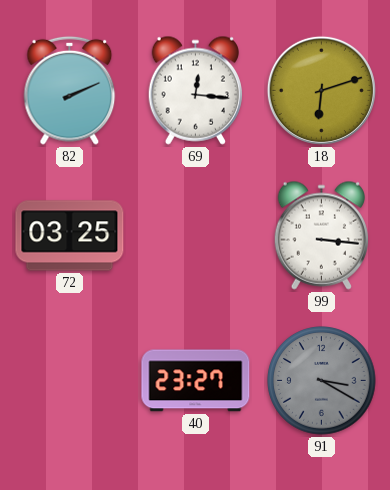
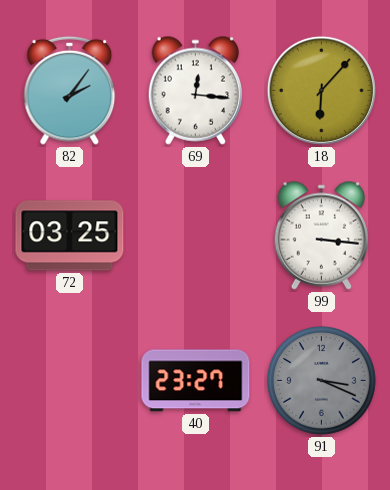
82: 2:11 -> 2:06 (70, 90)
18: 6:12 -> 6:07 (321, 90)
91: 3:20 -> 3:19 (322, 381)
